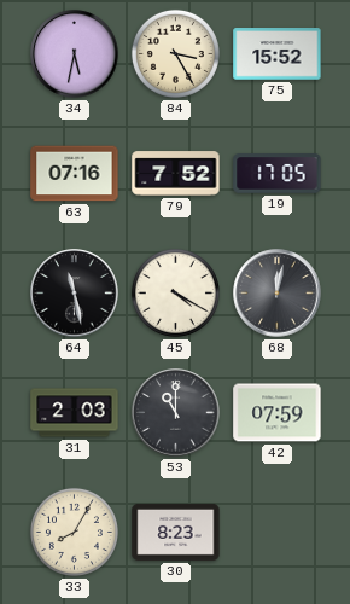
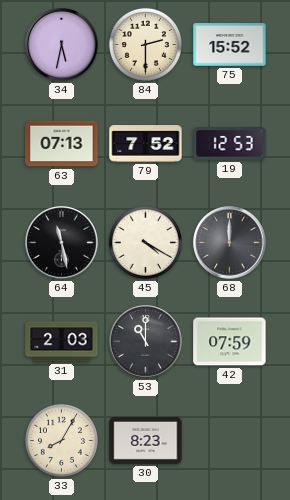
84: 3:25 -> 2:30 (145, 44)
63: 07:16 -> 07:13 (62, 144)
19: 17:05 -> 12:53 (230, 144)
68: 12:02 -> 12:00 (230, 243)
